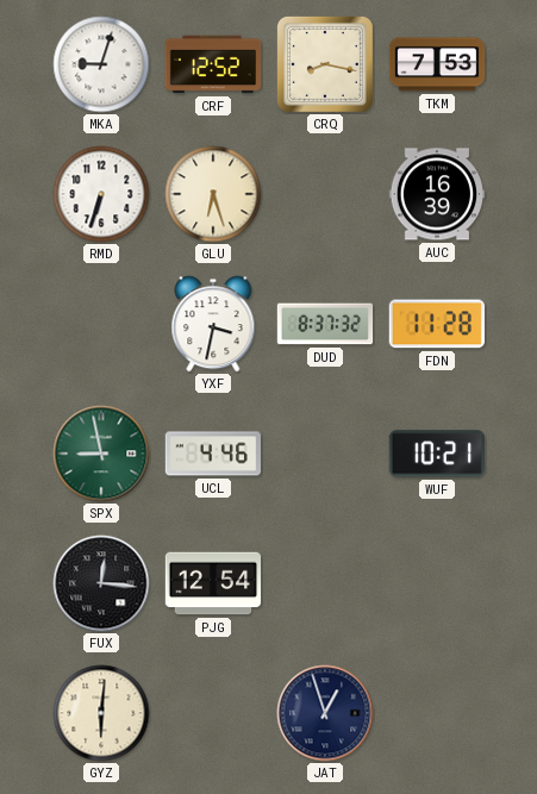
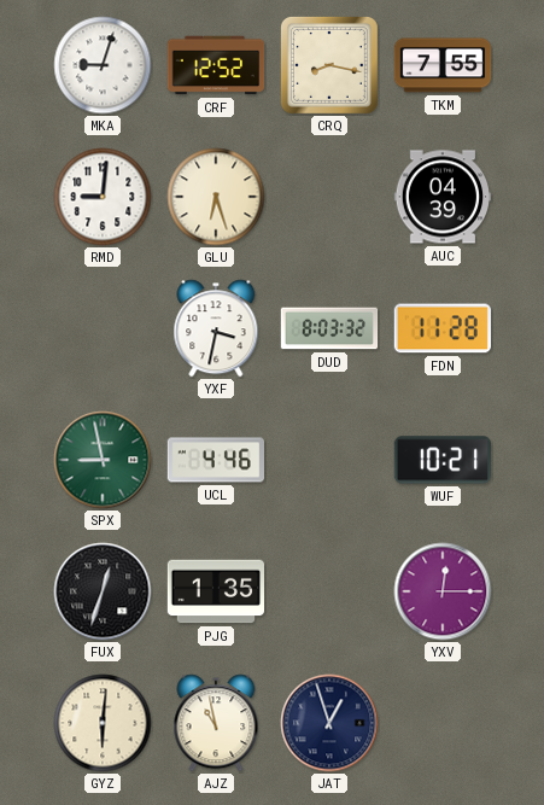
TKM: 7:53 -> 7:55 (443, 65)
RMD: 6:33 -> 9:01 (103, 197)
AUC: 16:39 -> 04:39 (441, 197)
DUD: 8:37 -> 8:03 (329, 328)
FUX: 12:16 -> 12:33 (103, 591)
PJG: 12:54 -> 1:35 (216, 591)
YXV: none -> 12:15 (443, 591)
AJZ: none -> 10:58 (216, 723)
